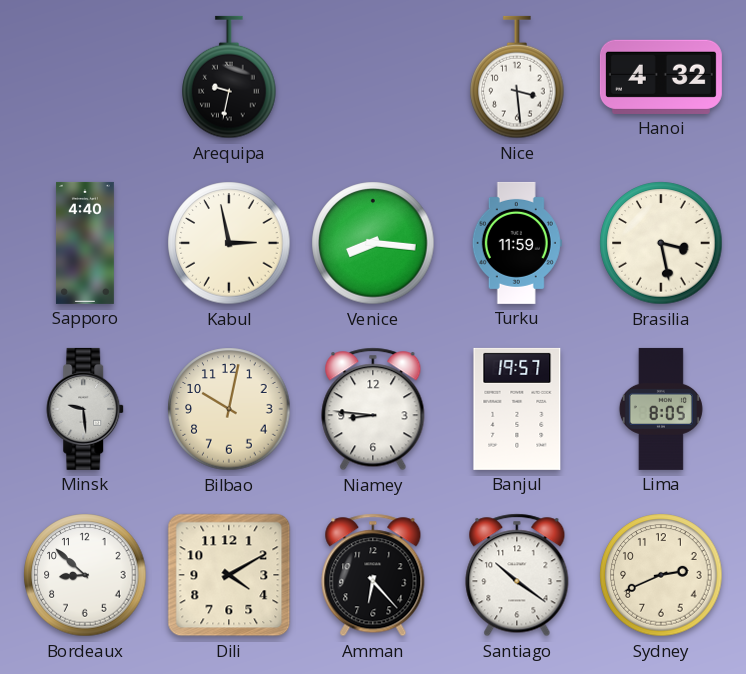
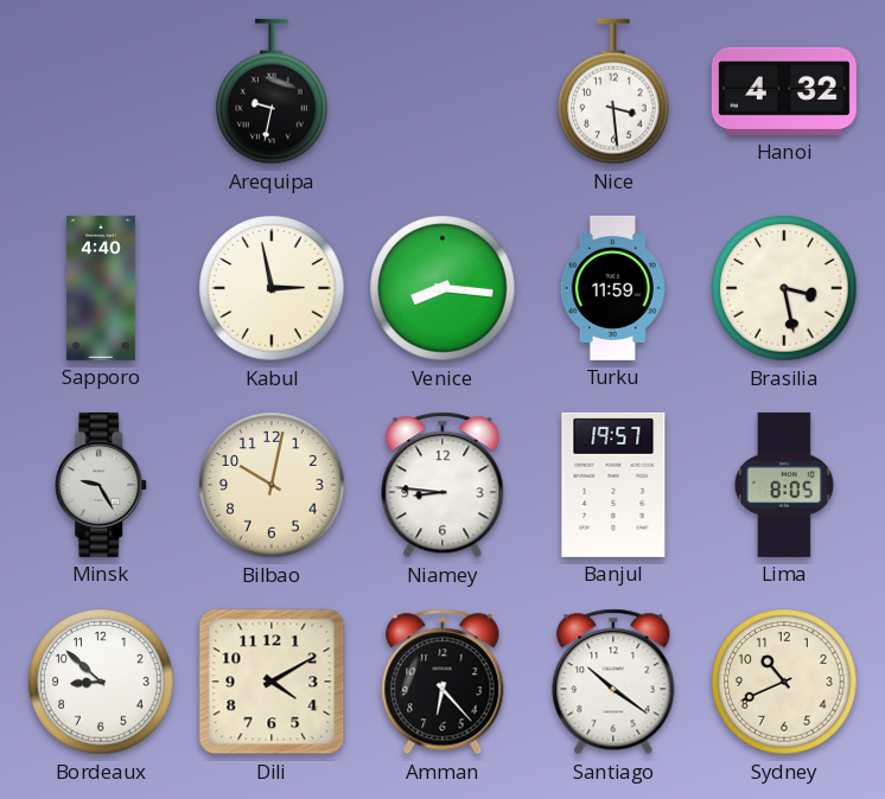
Minsk: 9:29 -> 9:25 (102, 485)
Sydney: 2:41 -> 10:41 (784, 682)
